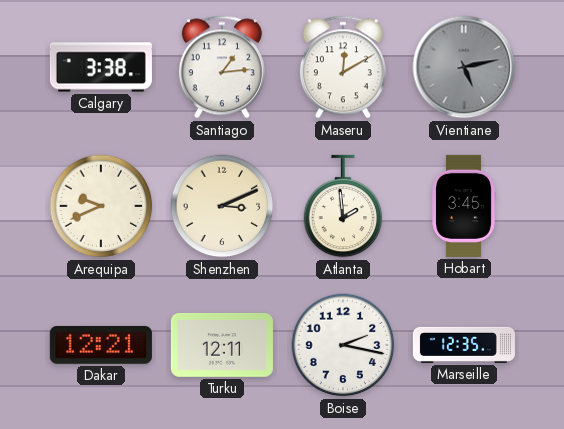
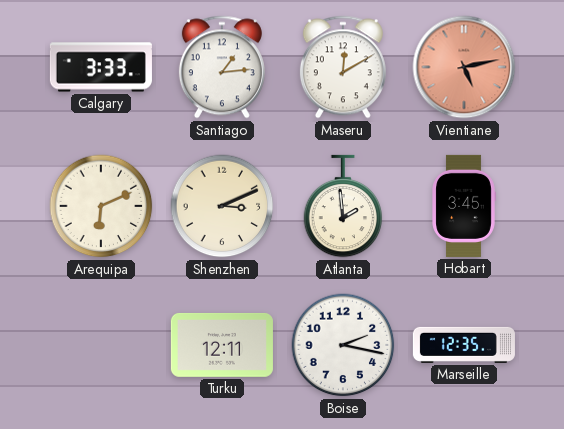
Calgary: 3:38 -> 3:33 (101, 67)
Vientiane dial: grey -> salmon (464, 67)
Arequipa: 9:41 -> 6:11 (101, 206)
Dakar: 12:21 -> none (101, 345)
